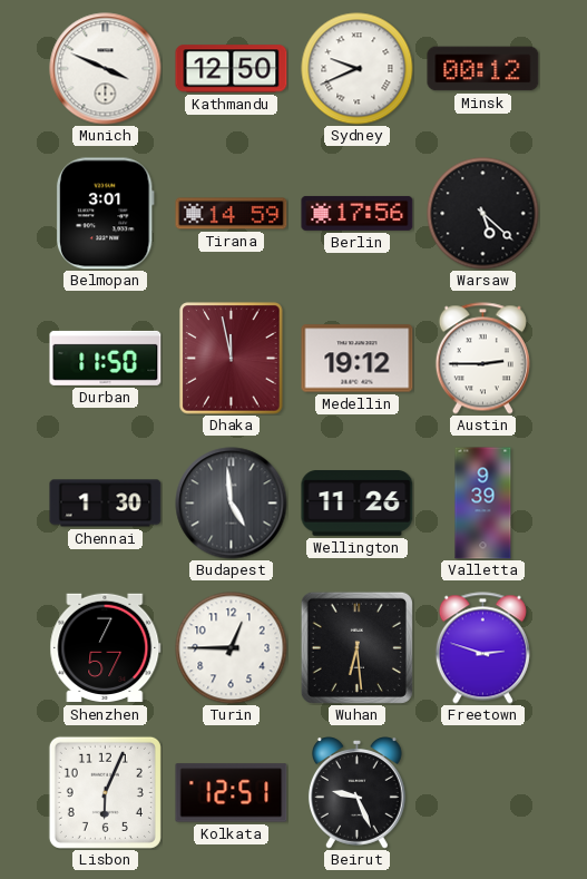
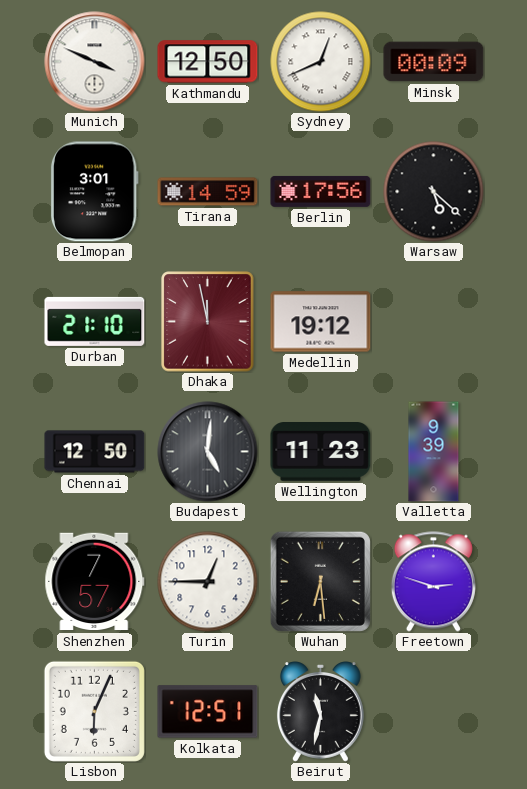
Sydney: 9:41 -> 12:41 (321, 62)
Minsk: 00:12 -> 00:09 (434, 62)
Durban: 11:50 -> 21:10 (95, 321)
Austin: 2:45 -> none (482, 359)
Chennai: 1:30 -> 12:50 (95, 452)
Budapest: 4:59 -> 5:01 (208, 452)
Wellington: 11:26 -> 11:23 (321, 452)
Beirut: 9:26 -> 11:32 (320, 712)
